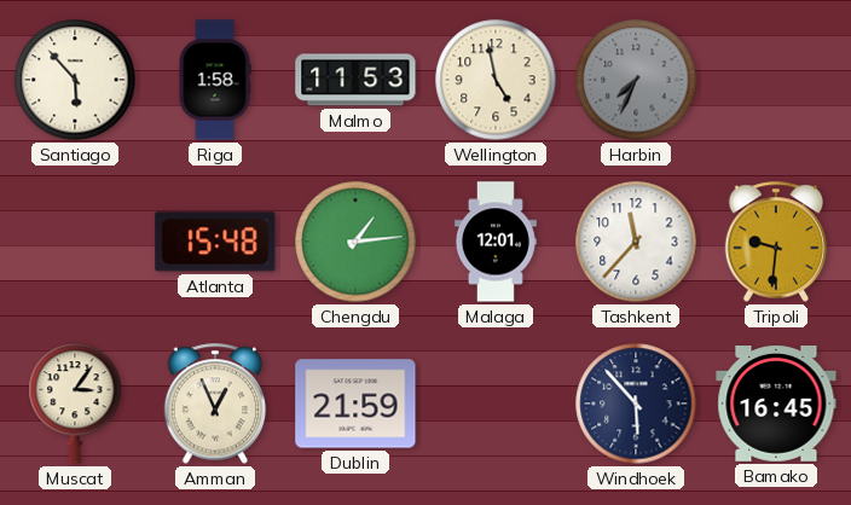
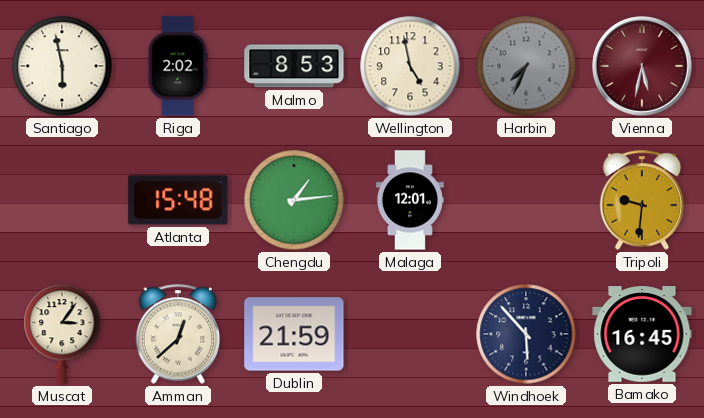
Santiago: 5:53 -> 5:58 (62, 66)
Riga: 1:58 -> 2:02 (178, 66)
Malmo: 11:53 -> 8:53 (294, 66)
Vienna: none -> 5:32 (642, 66)
Tashkent: 11:37 -> none (636, 242)
Amman: 12:56 -> 12:38 (178, 334)
